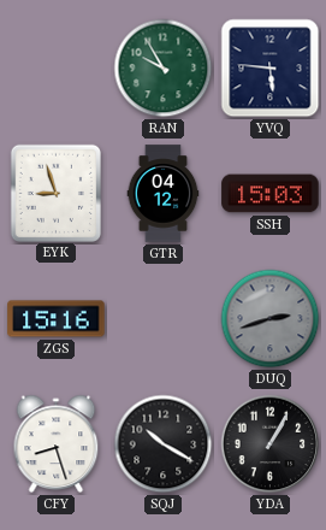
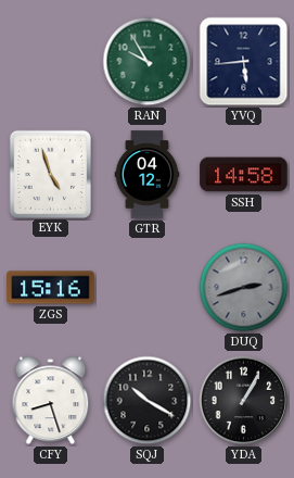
YVQ: 5:46 -> 5:44 (244, 62)
EYK: 8:57 -> 4:57 (50, 174)
SSH: 15:03 -> 14:58 (244, 175)
